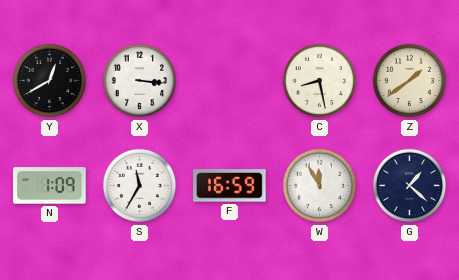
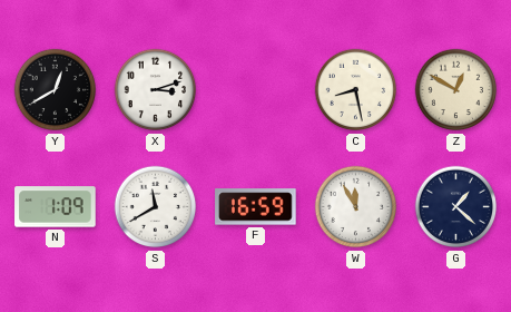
X: 3:16 -> 3:12 (156, 90)
Z: 1:39 -> 12:50 (456, 90)
S: 11:35 -> 11:40 (156, 207)
